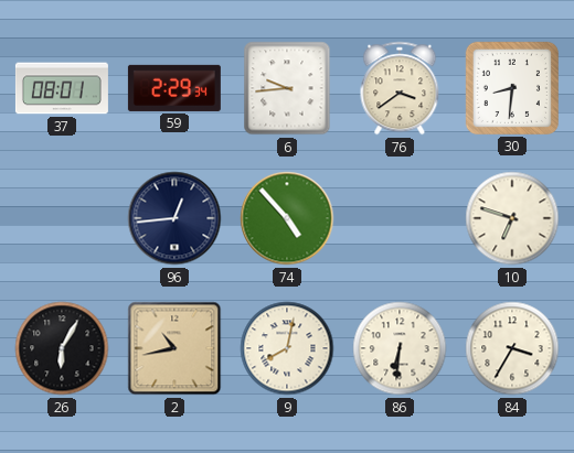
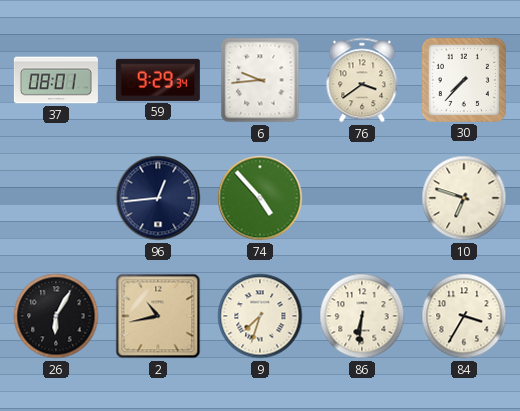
59: 2:29 -> 9:29 (158, 80)
30: 8:31 -> 7:37 (464, 80)
9: 8:02 -> 7:33 (260, 316)
